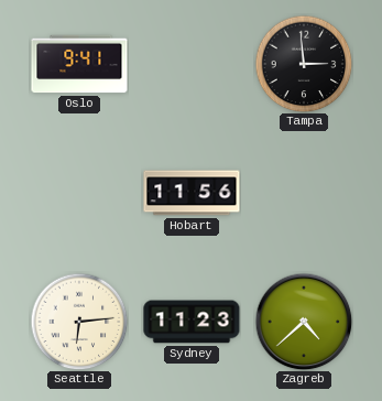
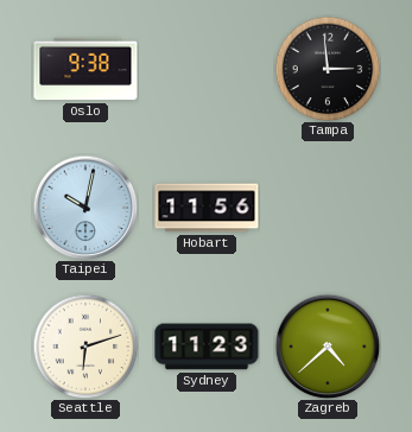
Oslo: 9:41 -> 9:38 (85, 69)
Taipei: none -> 10:02 (85, 208)
Seattle: 6:14 -> 6:12 (85, 347)
